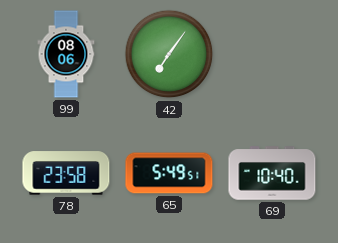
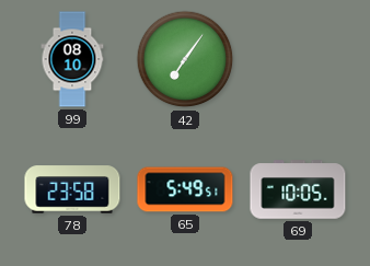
99: 08:06 -> 08:10 (72, 59)
69: 10:40 -> 10:05 (298, 189)
